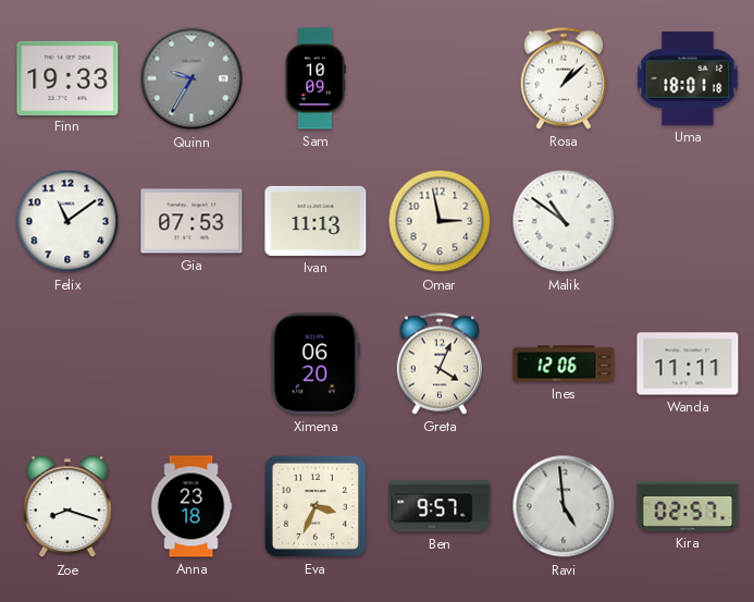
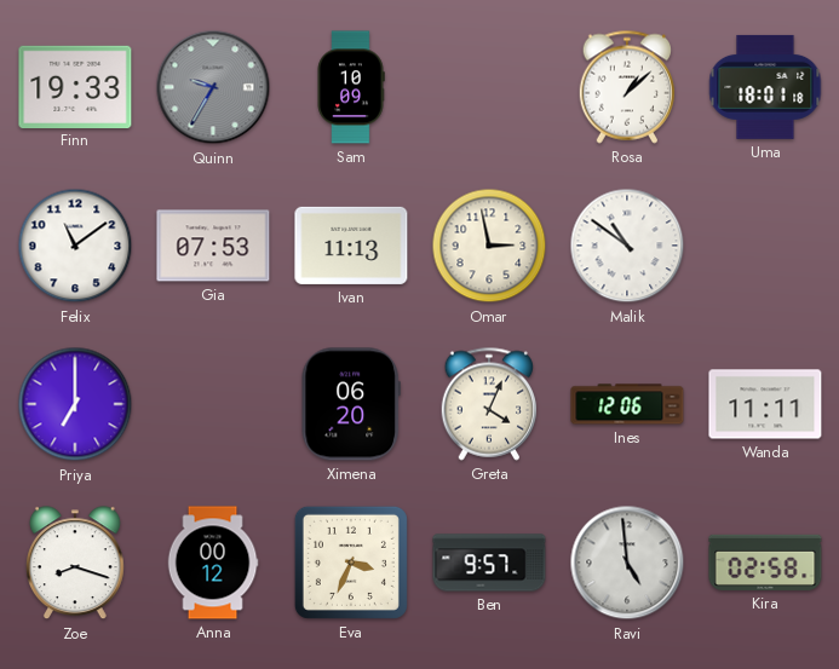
Priya: none -> 7:00 (75, 404)
Anna: 23:18 -> 00:12 (213, 563)
Kira: 02:57 -> 02:58 (765, 563)
